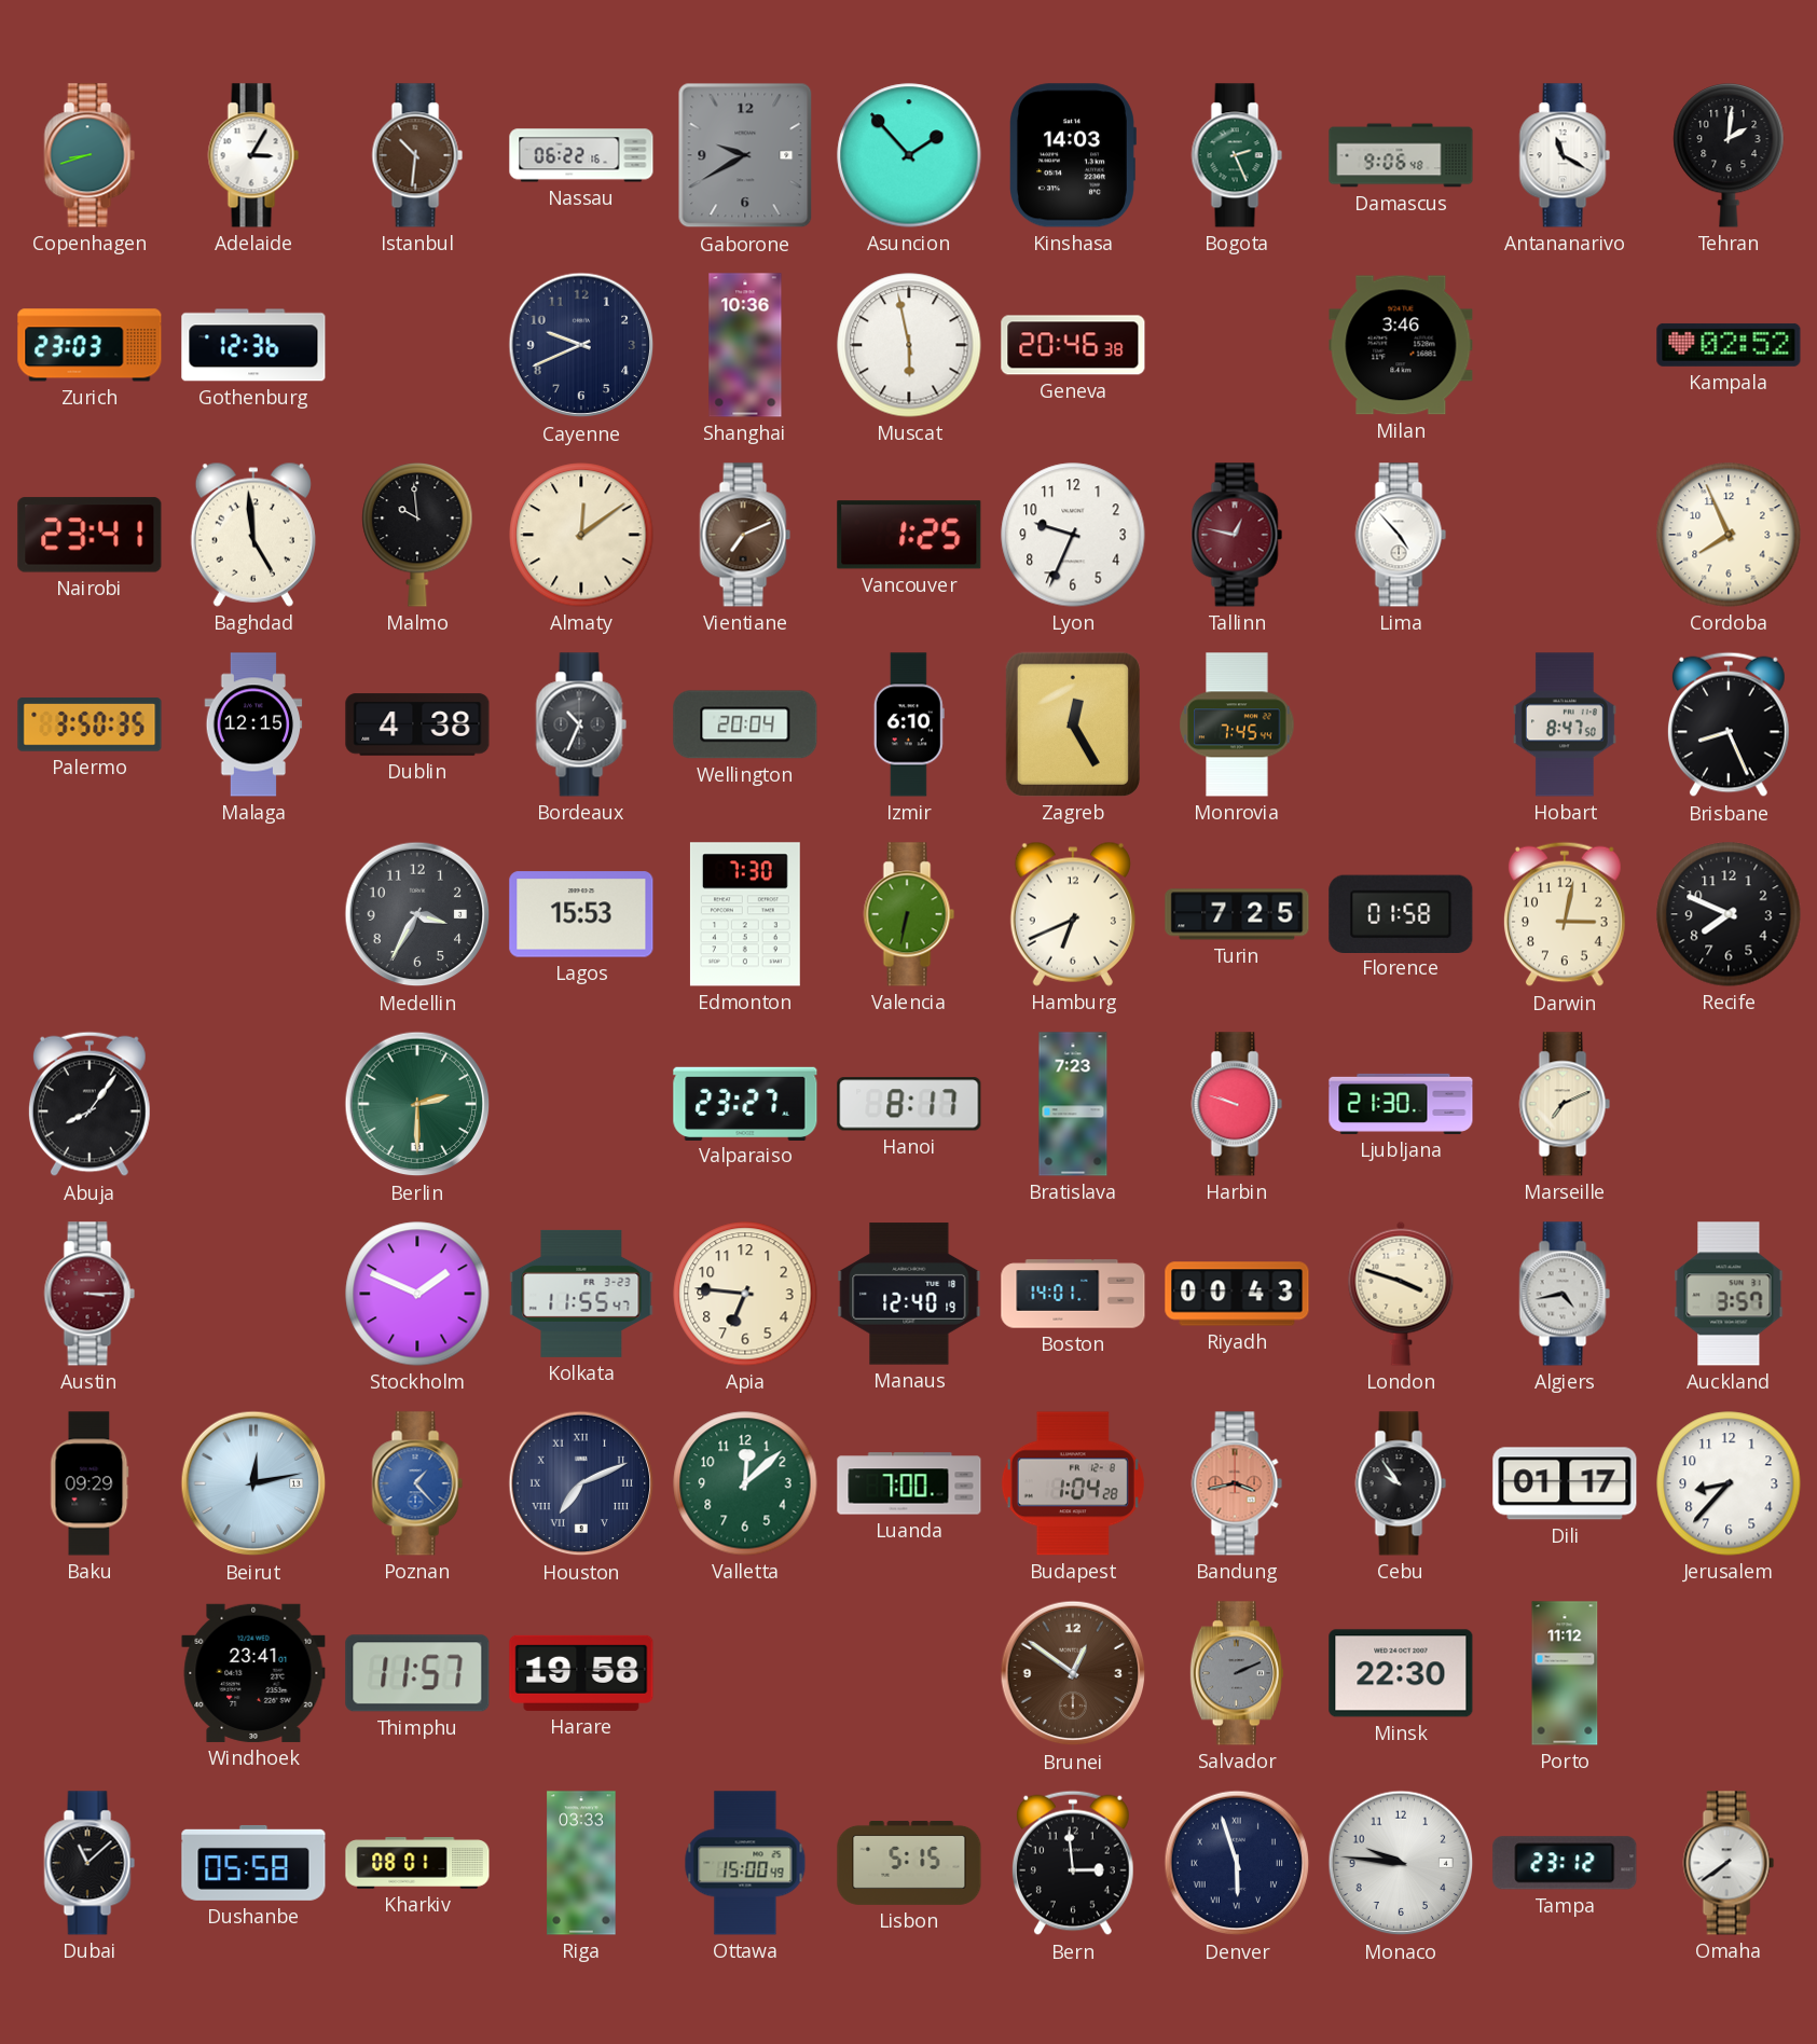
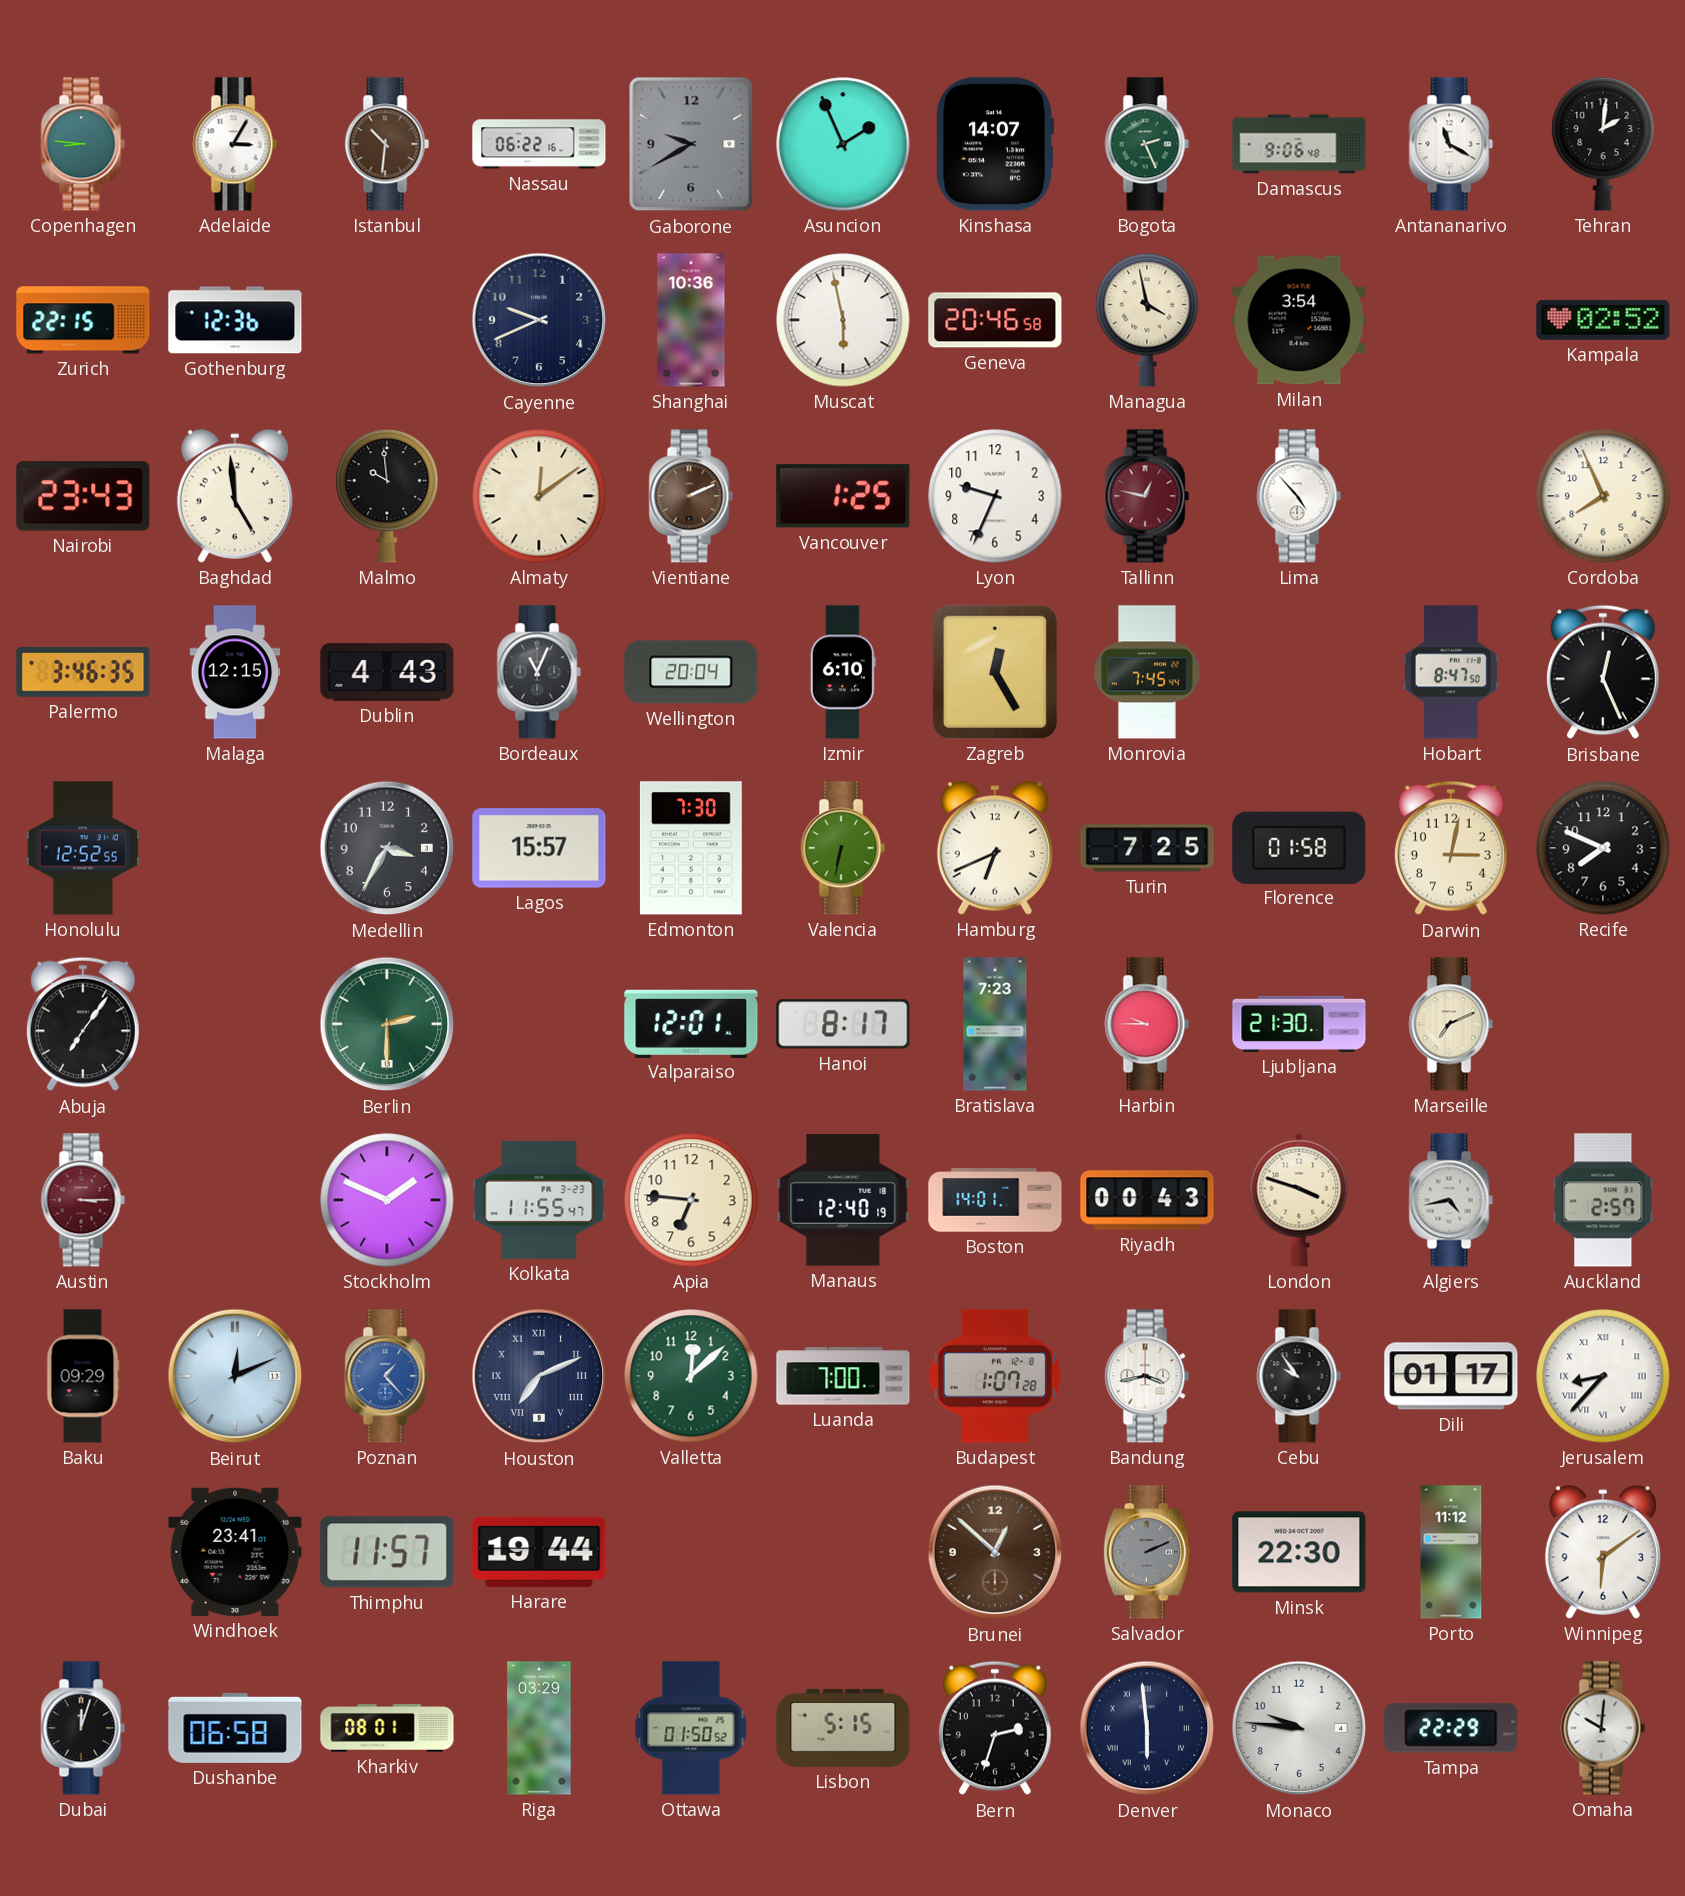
Copenhagen: 8:42 -> 8:46 (83, 144)
Asuncion: 1:53 -> 1:56 (843, 144)
Kinshasa: 14:03 -> 14:07 (994, 144)
Zurich: 23:03 -> 22:15 (83, 320)
Geneva: 20:46:38 -> 20:46:58 (995, 320)
Managua: none -> 3:58 (1147, 320)
Milan: 3:46 -> 3:54 (1299, 320)
Nairobi: 23:41 -> 23:43 (83, 496)
Vientiane: 7:11 -> 2:11 (691, 496)
Palermo: 3:50 -> 3:46 (83, 672)
Dublin: 4:38 -> 4:43 (387, 672)
Bordeaux: 10:34 -> 11:04 (539, 672)
Brisbane: 8:26 -> 12:26 (1603, 672)
Honolulu: none -> 12:52 (82, 848)
Lagos: 15:53 -> 15:57 (539, 848)
Abuja: 8:06 -> 7:06 (83, 1024)
Valparaiso: 23:27 -> 12:01 (691, 1023)
Harbin: 9:48 -> 9:45 (1147, 1024)
Auckland: 3:57 -> 2:57 (1603, 1200)
Beirut: 12:13 -> 12:11 (235, 1376)
Budapest: 1:04 -> 1:07 (995, 1376)
Bandung dial: salmon -> white (1147, 1376)
Jerusalem numerals: Arabic -> Roman (1603, 1376)
Harare: 19:58 -> 19:44 (539, 1552)
Brunei: 12:51 -> 12:52 (995, 1552)
Winnipeg: none -> 6:09 (1603, 1552)
Dubai: 11:08 -> 12:03 (83, 1728)
Dushanbe: 05:58 -> 06:58 (235, 1728)
Riga: 03:33 -> 03:29 (539, 1728)
Ottawa: 15:00 -> 01:50 (691, 1728)
Bern: 2:59 -> 2:33 (995, 1728)
Denver: 5:57 -> 5:59 (1147, 1728)
Tampa: 23:12 -> 22:29 (1451, 1728)
Omaha: 7:39 -> 10:01 (1603, 1728)
